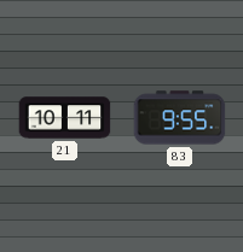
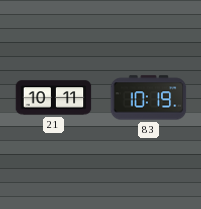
83: 9:55 -> 10:19 (149, 98)
